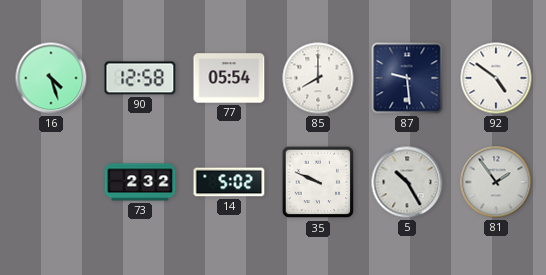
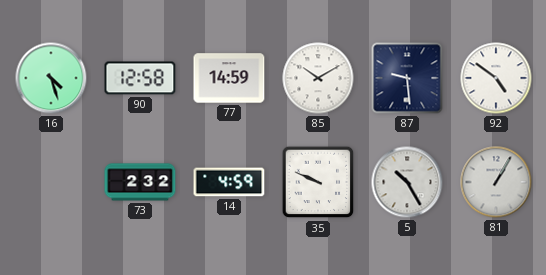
77: 05:54 -> 14:59 (229, 78)
85: 8:00 -> 10:10 (318, 78)
14: 5:02 -> 4:59 (229, 182)
81: 1:54 -> 1:05 (496, 182)
